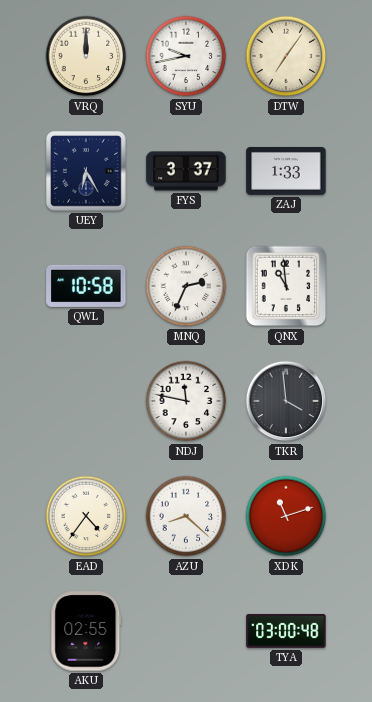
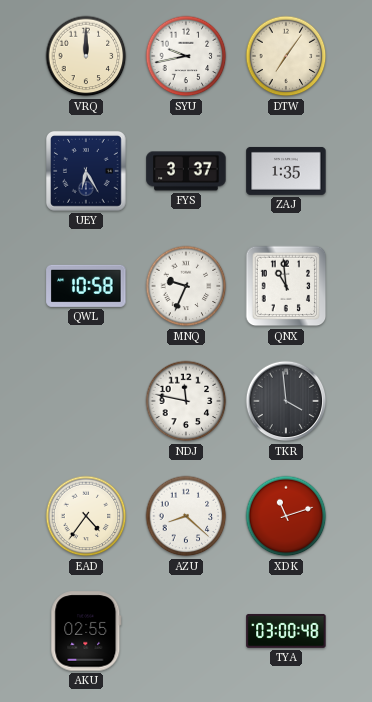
ZAJ: 1:33 -> 1:35 (286, 171)
MNQ: 2:34 -> 9:34 (186, 286)
